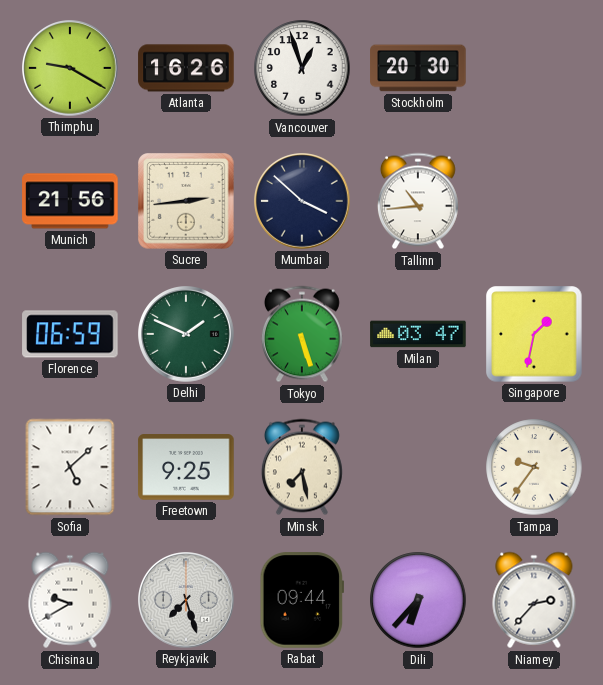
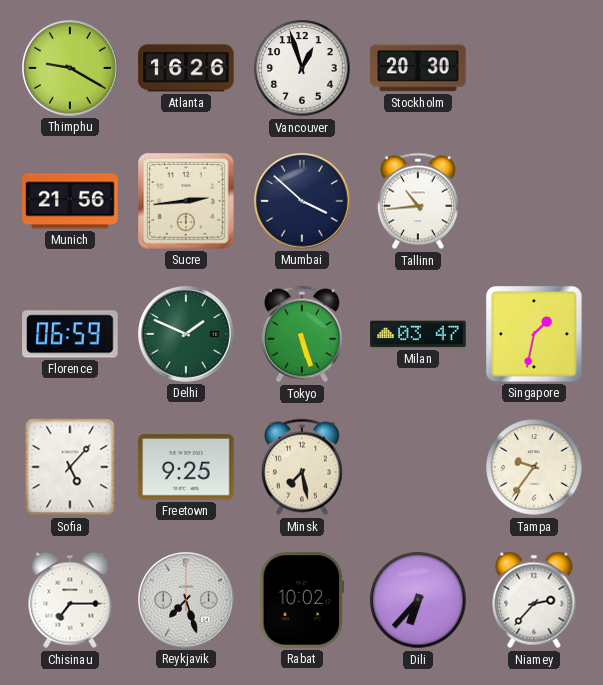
Sofia: 5:08 -> 5:07 (70, 467)
Chisinau: 9:40 -> 7:15 (70, 600)
Rabat: 09:44 -> 10:02 (301, 600)
